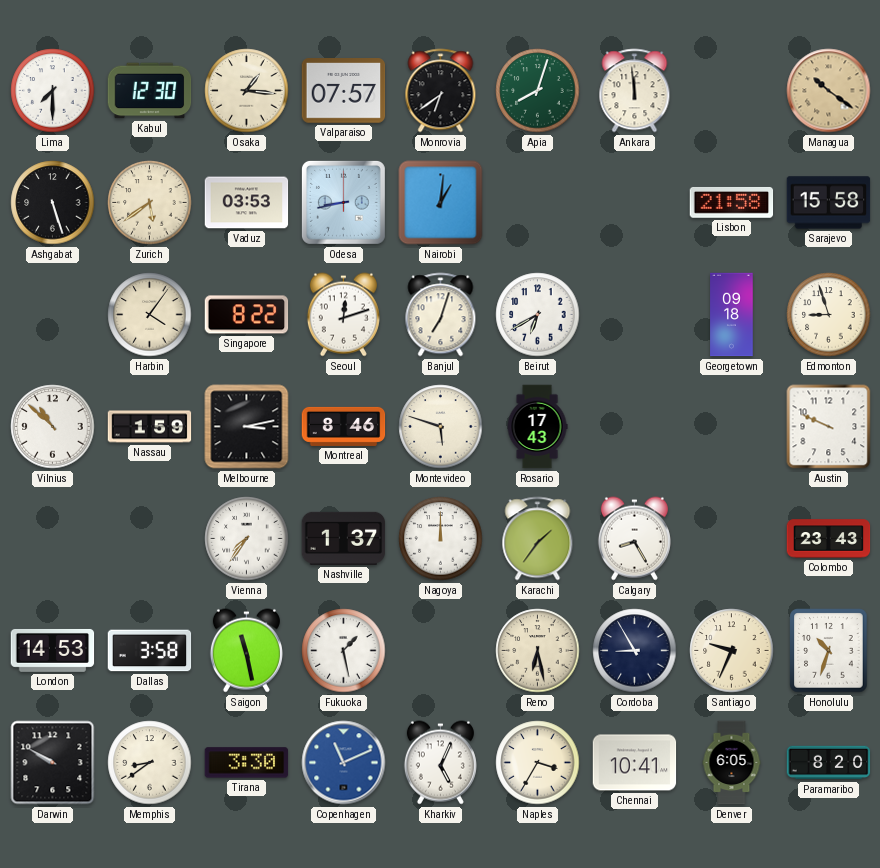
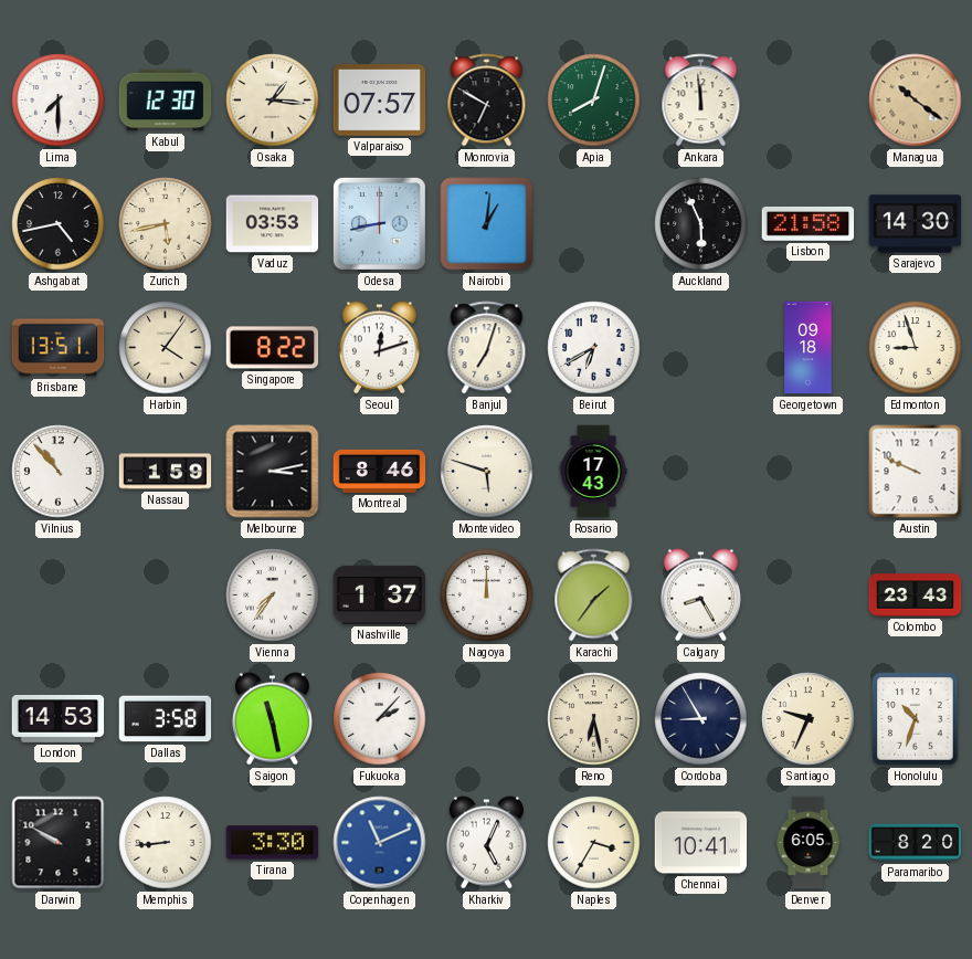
Monrovia: 6:39 -> 6:50 (487, 101)
Ashgabat: 5:27 -> 4:43 (59, 224)
Zurich: 5:39 -> 5:43 (166, 224)
Auckland: none -> 5:56 (701, 224)
Sarajevo: 15:58 -> 14:30 (916, 224)
Brisbane: none -> 13:51 (59, 348)
Vilnius: 10:52 -> 10:53 (59, 472)
Fukuoka: 1:28 -> 2:07 (380, 719)
Memphis: 8:39 -> 8:44 (166, 843)
